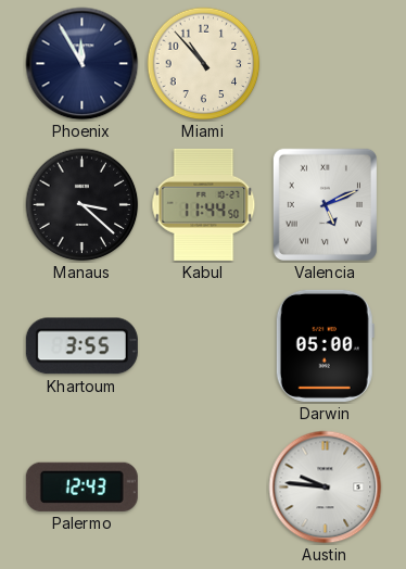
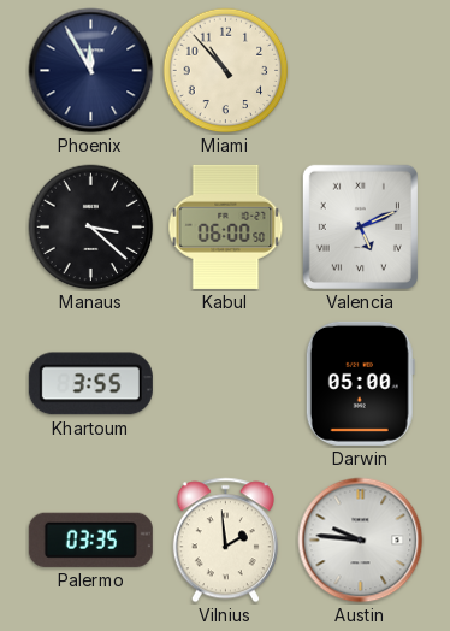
Kabul: 11:44 -> 06:00 (226, 226)
Palermo: 12:43 -> 03:35 (90, 539)
Vilnius: none -> 1:59 (225, 541)
